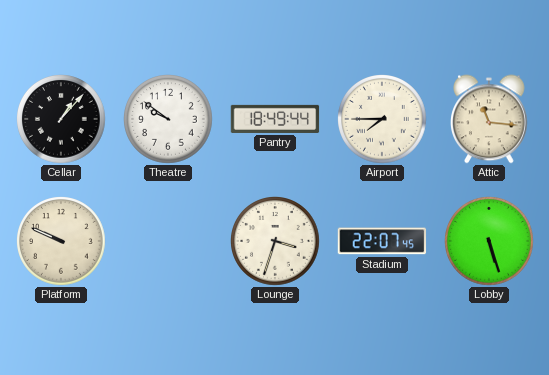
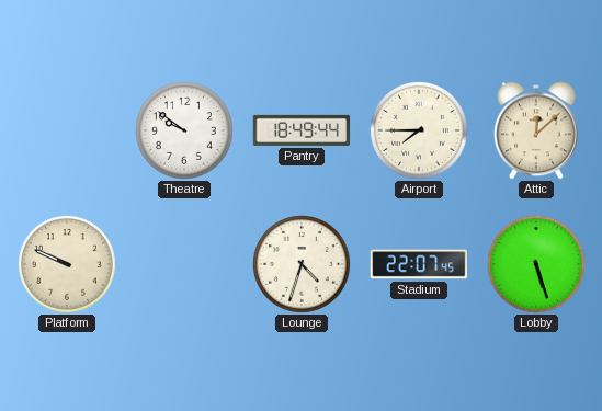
Cellar: 1:07 -> none (62, 120)
Attic: 11:16 -> 12:08 (536, 130)
Lounge: 3:33 -> 4:33 (303, 265)
